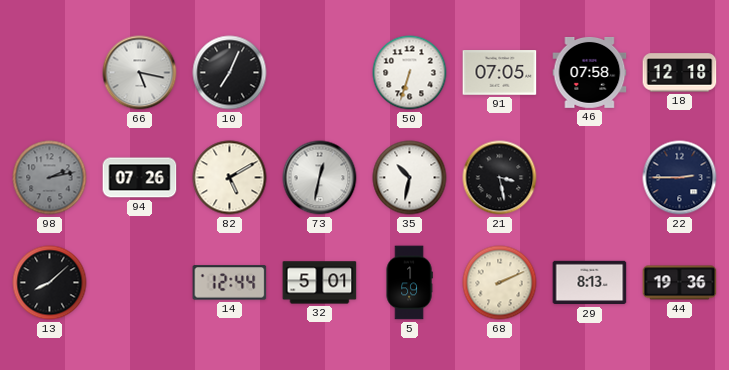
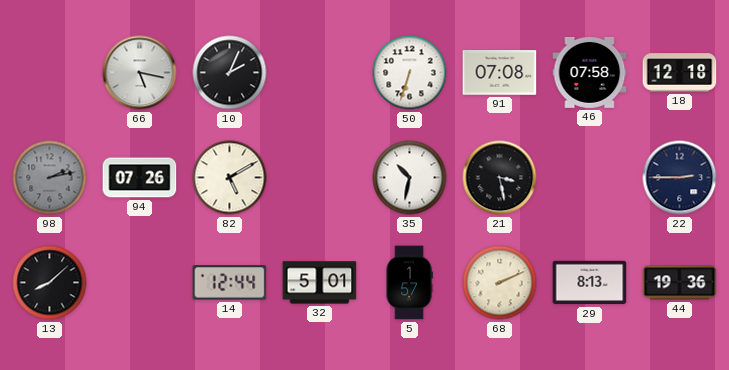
10: 7:04 -> 2:04 (230, 73)
91: 07:05 -> 07:08 (500, 73)
73: 12:32 -> none (320, 178)
5: 1:59 -> 1:57 (409, 283)
